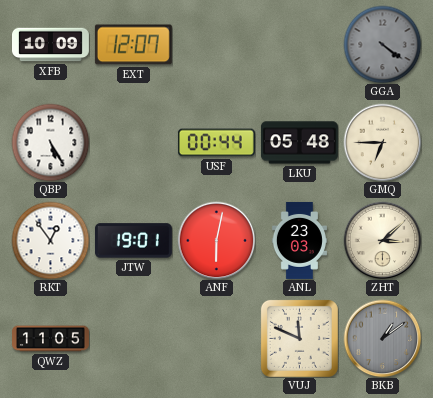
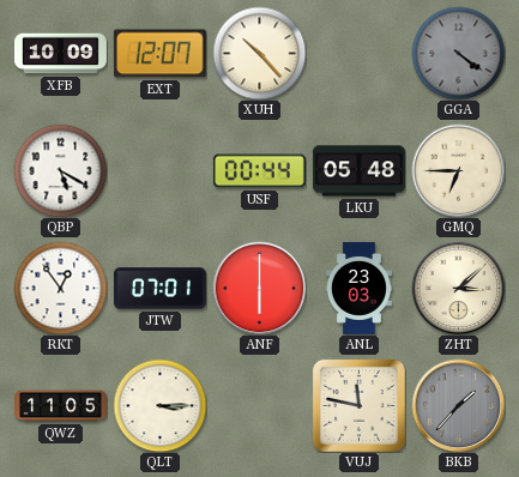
XUH: none -> 10:23 (259, 53)
QBP: 5:25 -> 5:20 (60, 170)
JTW: 19:01 -> 07:01 (159, 289)
ANF: 6:02 -> 6:00 (259, 288)
QLT: none -> 3:15 (159, 405)
VUJ: 11:49 -> 11:47 (358, 405)
BKB: 1:09 -> 1:37 (458, 405)
